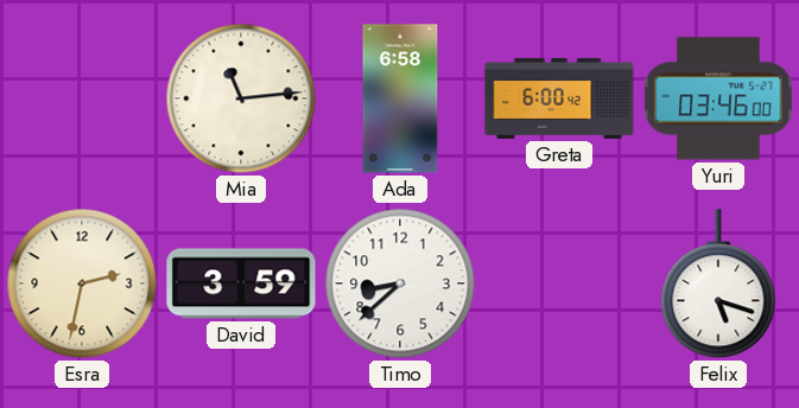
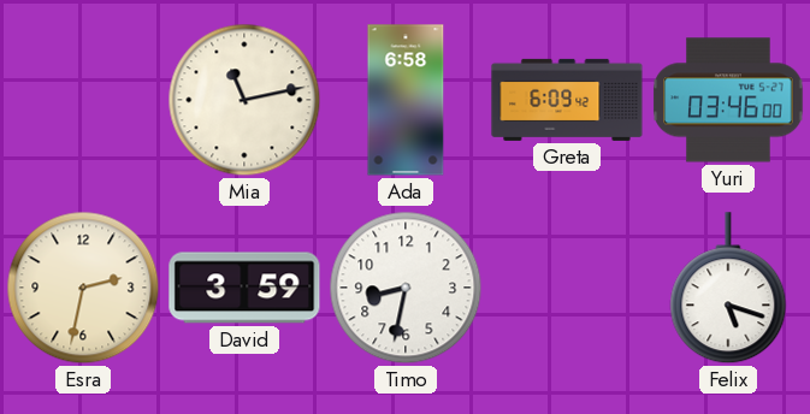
Mia: 11:14 -> 11:13 (244, 100)
Greta: 6:00 -> 6:09 (567, 100)
Timo: 8:38 -> 8:32 (406, 288)
